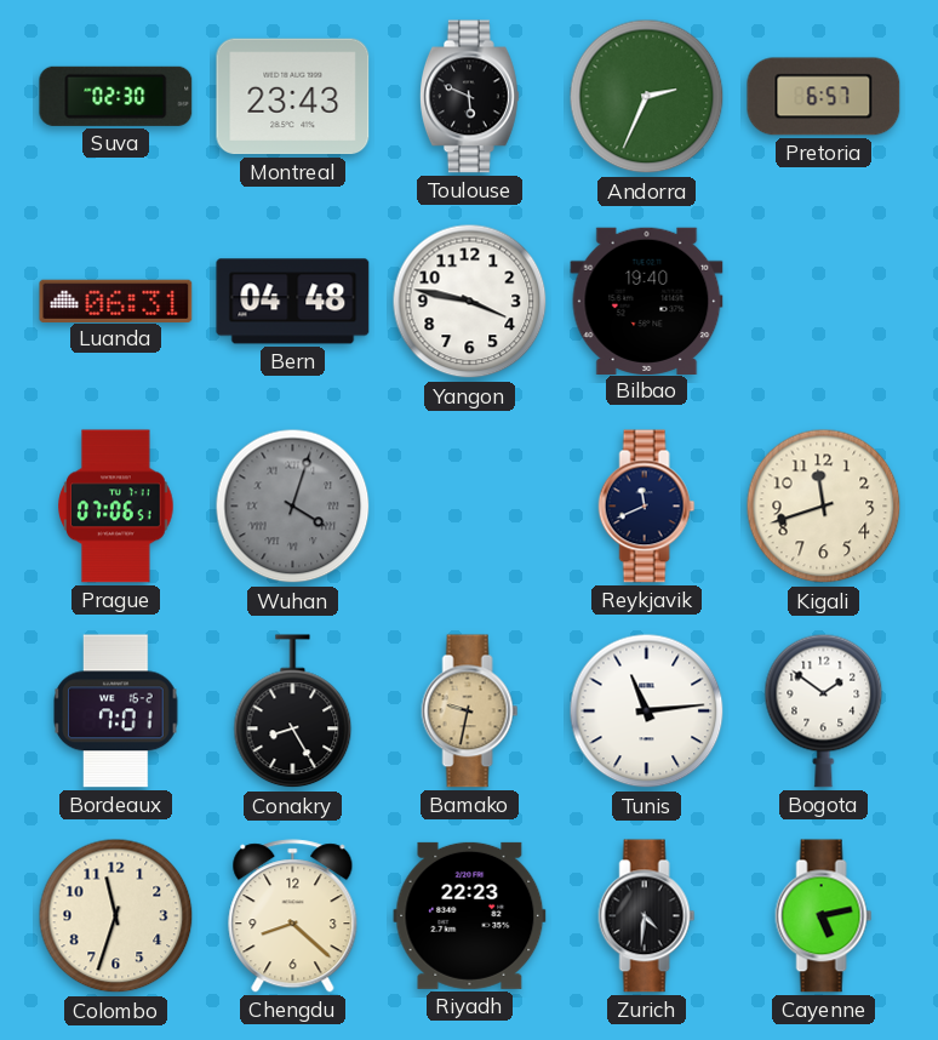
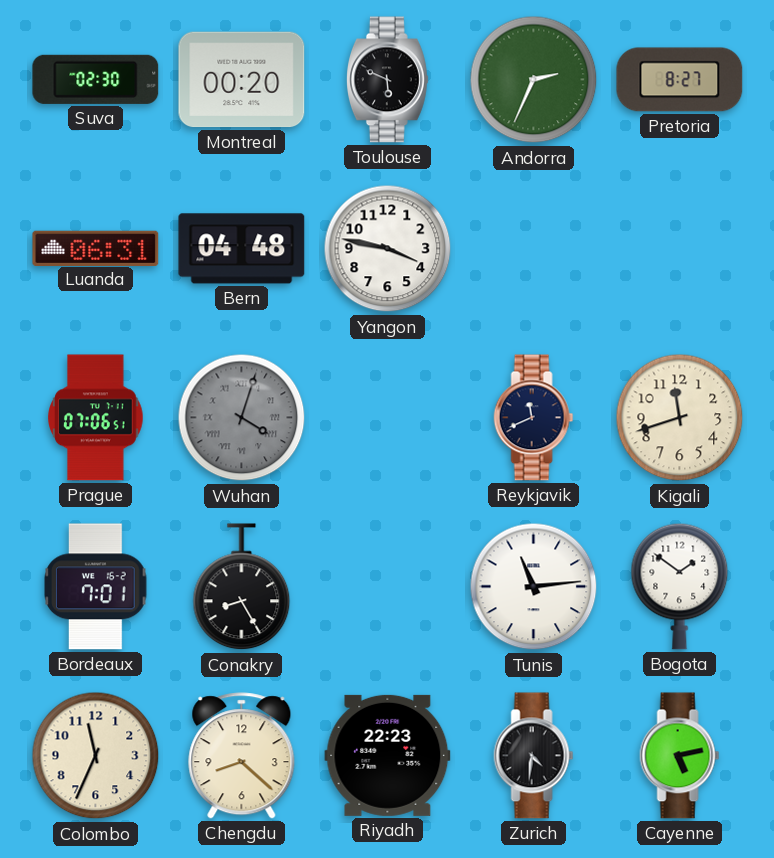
Montreal: 23:43 -> 00:20 (242, 80)
Pretoria: 6:57 -> 8:27 (680, 80)
Bilbao: 19:40 -> none (647, 301)
Bamako: 9:32 -> none (470, 712)
Colombo: 11:33 -> 11:34 (96, 756)
